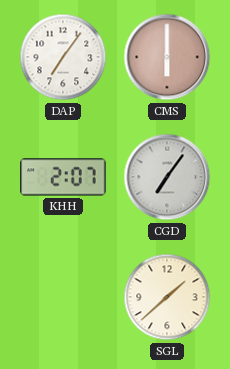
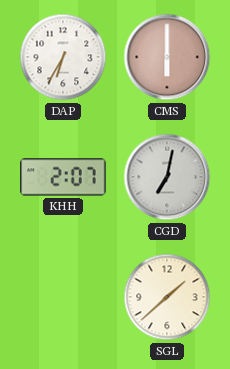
DAP: 7:06 -> 6:35 (63, 57)
CGD: 7:06 -> 7:02 (167, 177)
